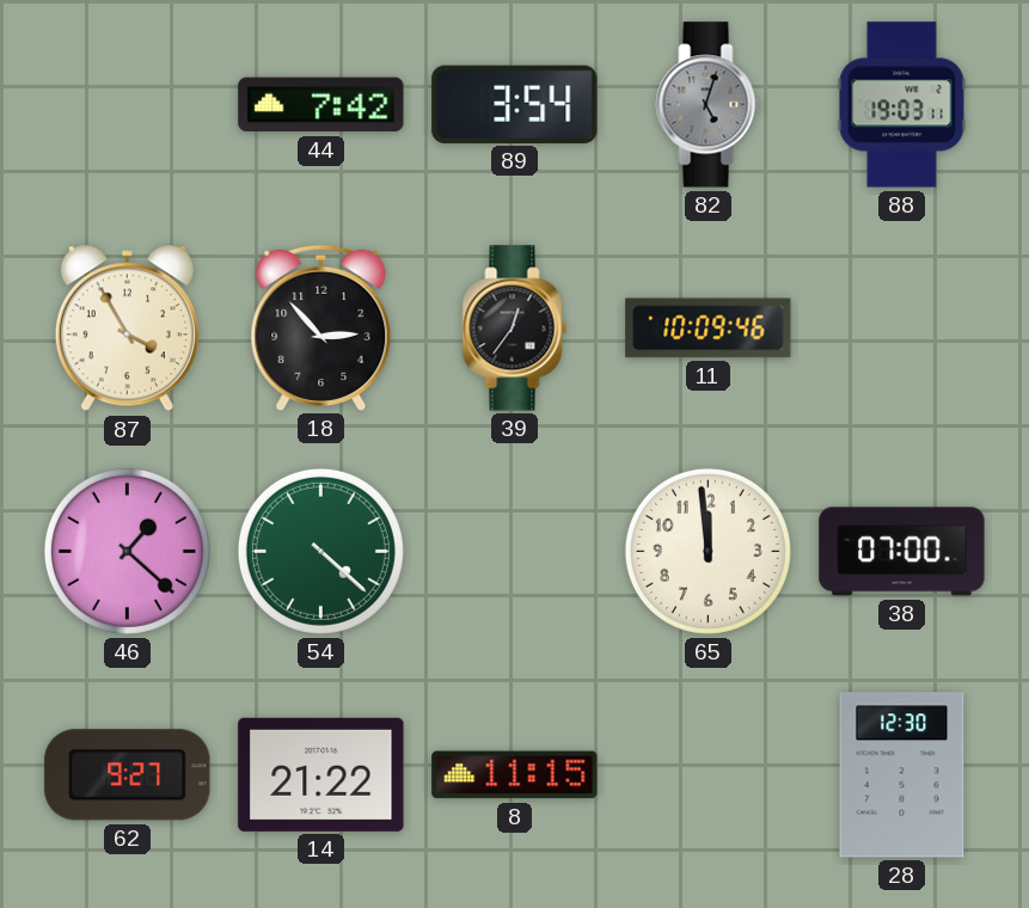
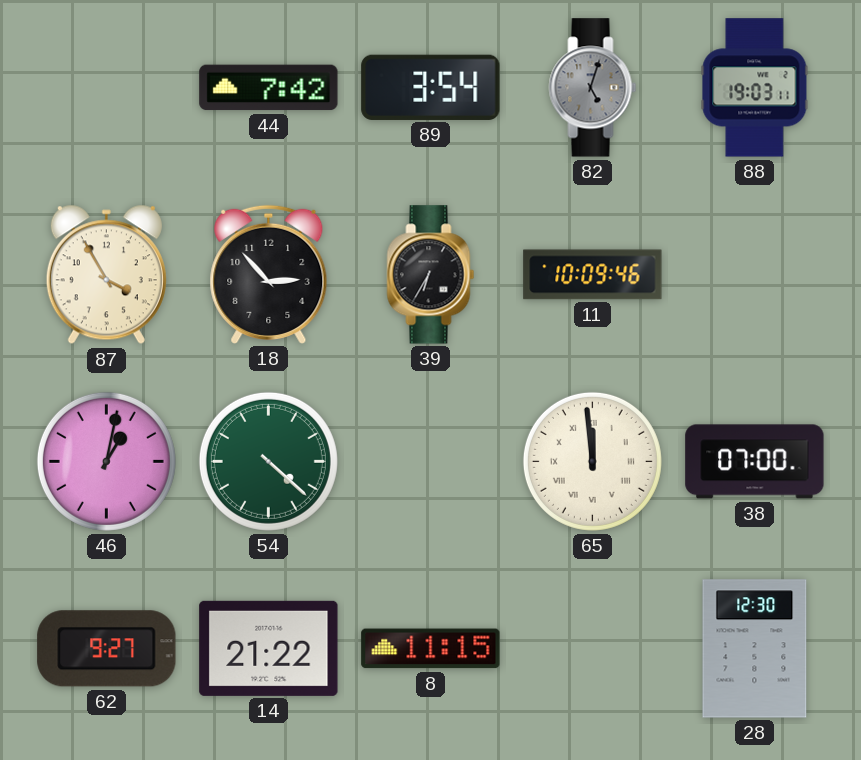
39: 12:36 -> 6:35 (431, 275)
46: 1:22 -> 1:02 (106, 461)
65 numerals: Arabic -> Roman (592, 461)
